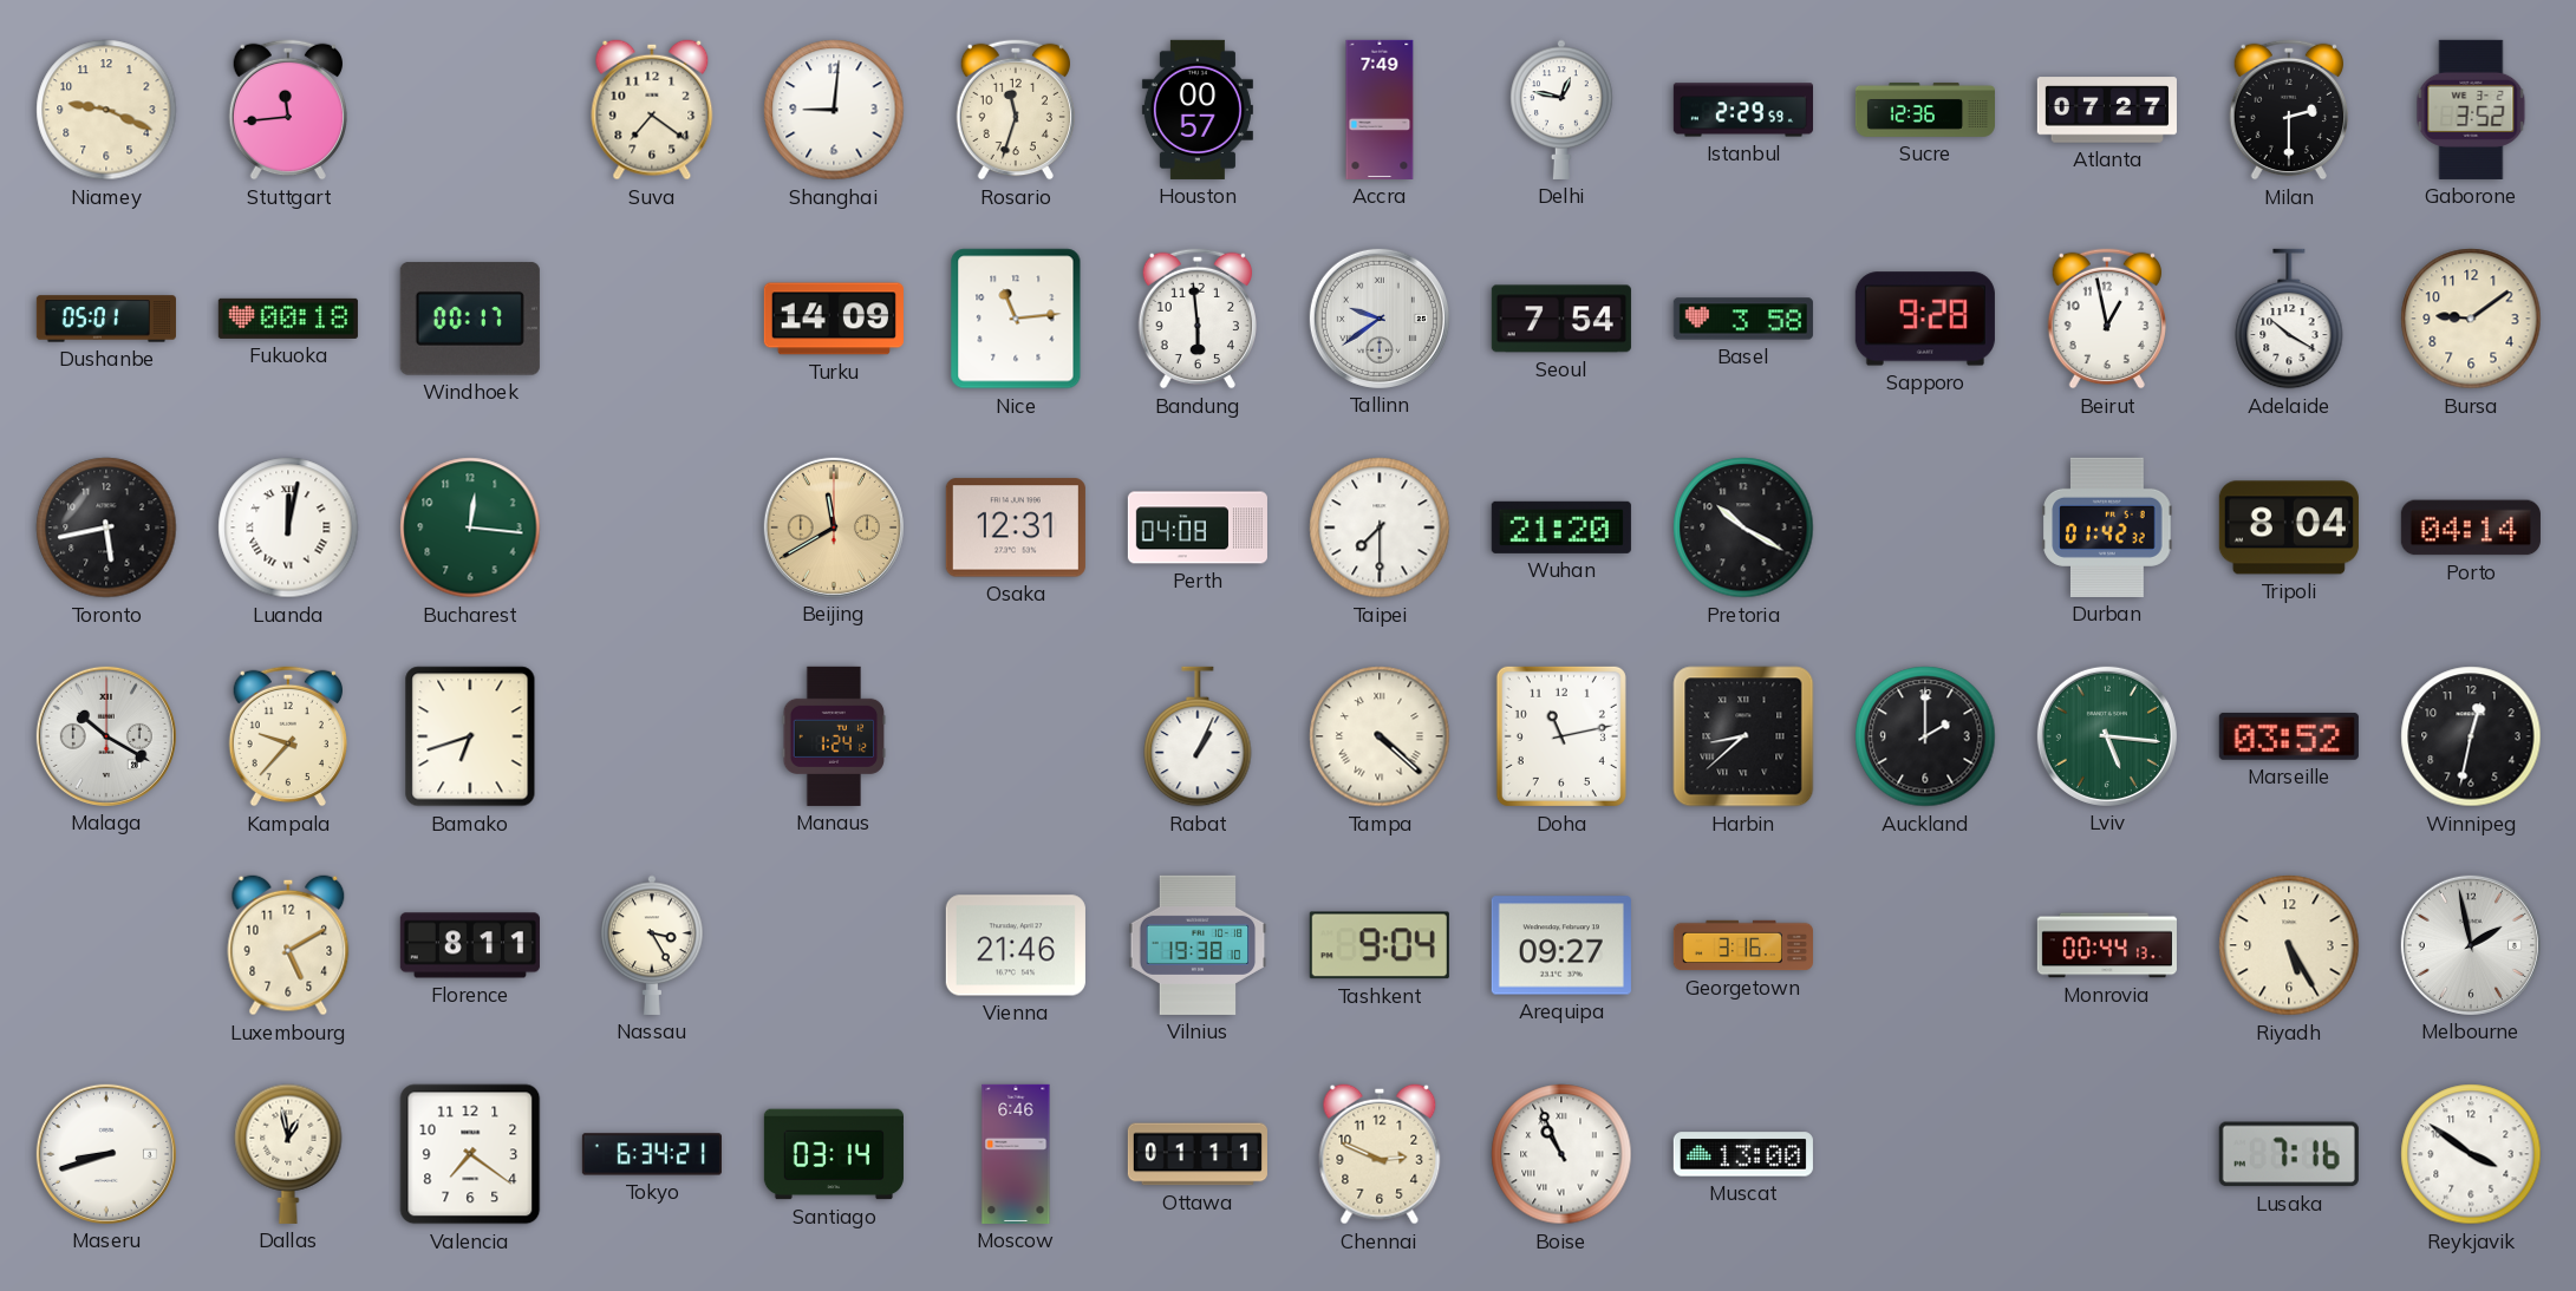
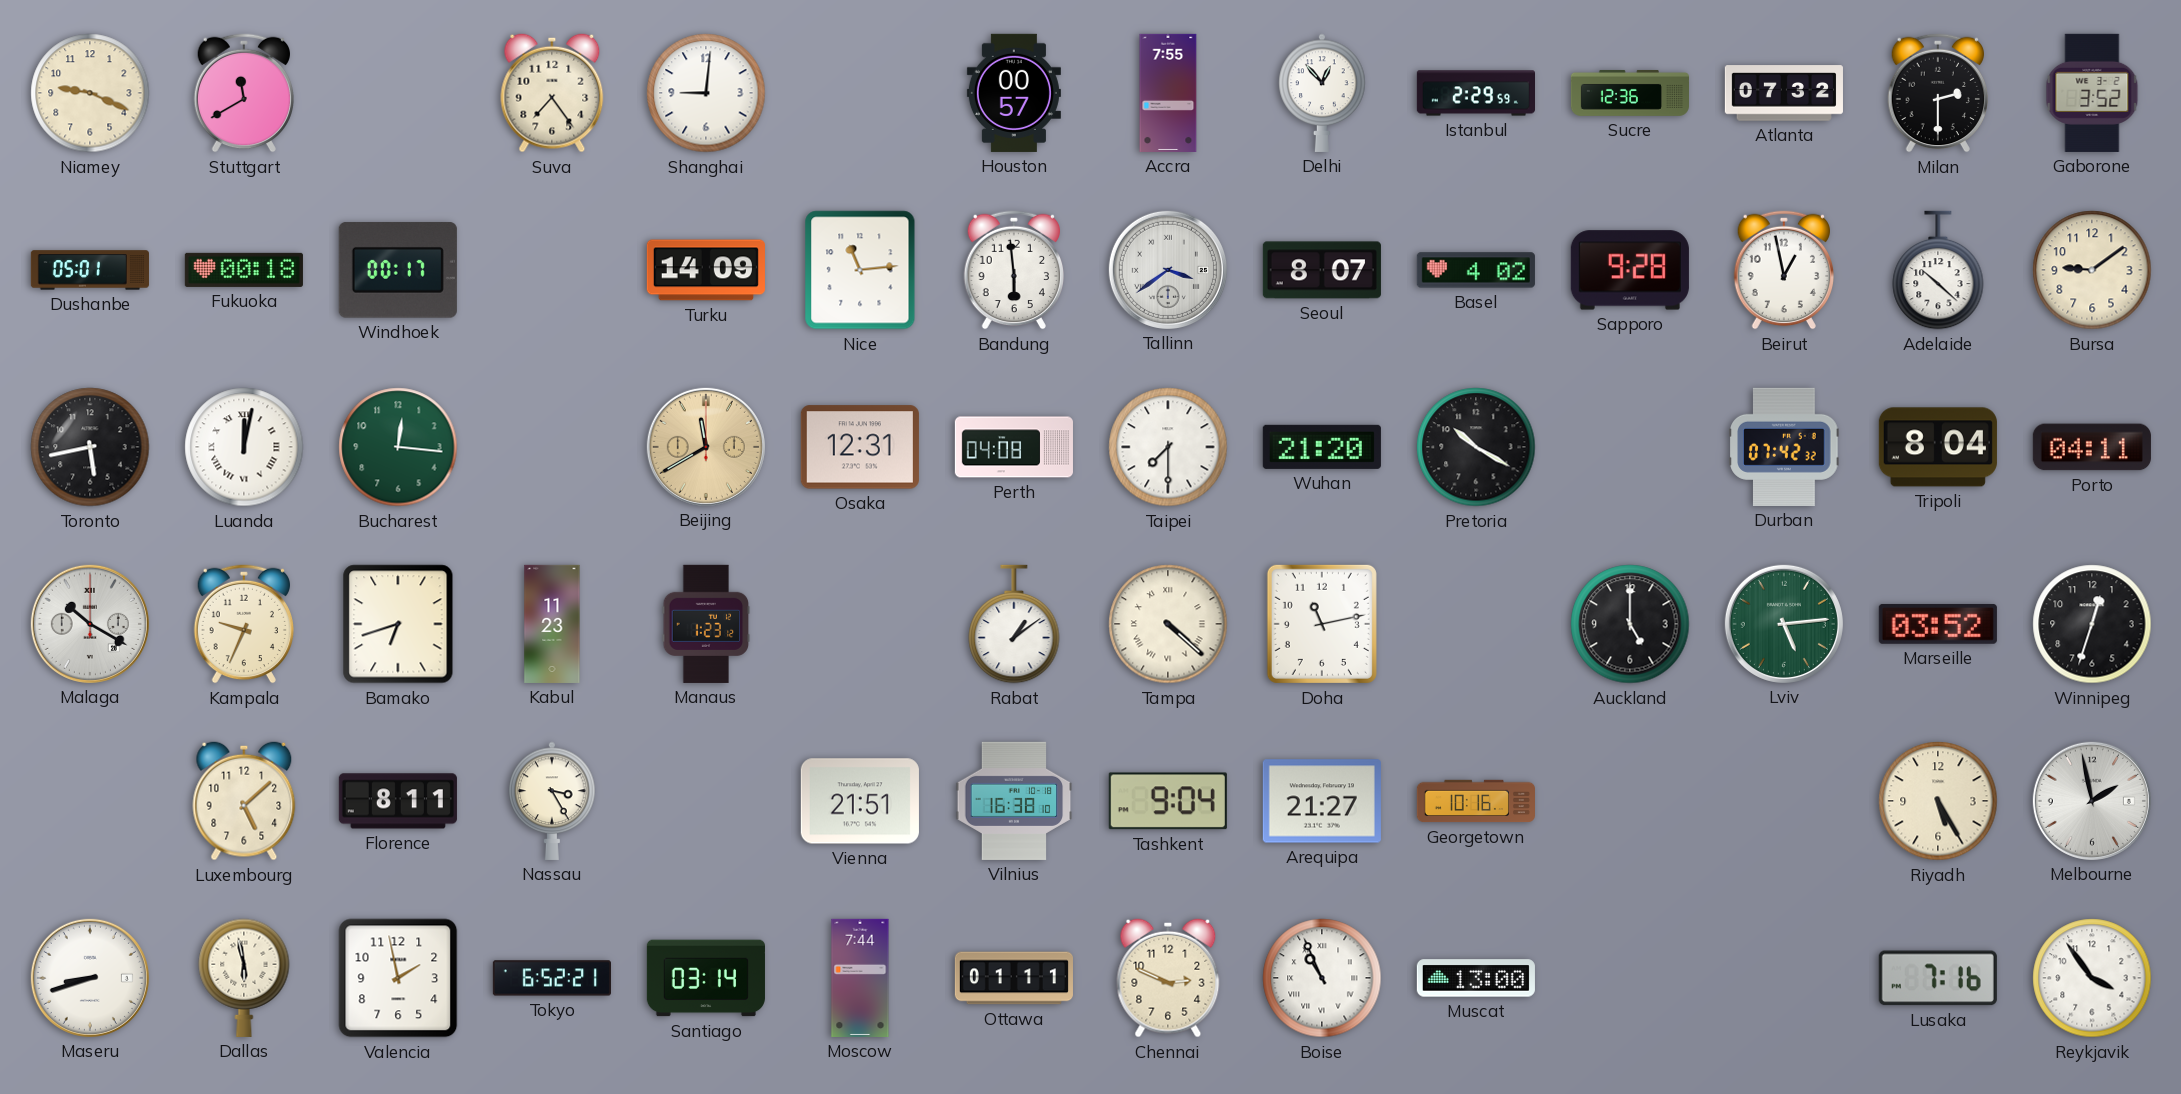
Stuttgart: 11:44 -> 11:40 (243, 93)
Suva: 7:21 -> 7:24 (552, 93)
Rosario: 11:33 -> none (1015, 110)
Accra: 7:49 -> 7:55 (1168, 93)
Delhi: 12:47 -> 12:53 (1322, 93)
Atlanta: 07:27 -> 07:32 (1784, 93)
Tallinn: 9:39 -> 3:39 (1168, 270)
Seoul: 7:54 -> 8:07 (1322, 270)
Basel: 3:58 -> 4:02 (1476, 270)
Adelaide: 10:20 -> 10:22 (1938, 270)
Durban: 01:42 -> 07:42 (1784, 447)
Porto: 04:14 -> 04:11 (2092, 447)
Kampala: 9:37 -> 9:34 (243, 624)
Kabul: none -> 11:23 (552, 624)
Manaus: 1:24 -> 1:23 (706, 624)
Rabat: 1:04 -> 1:09 (1014, 624)
Harbin: 8:38 -> none (1743, 736)
Auckland: 2:00 -> 5:00 (1630, 624)
Lviv: 5:16 -> 5:14 (1784, 624)
Winnipeg: 12:32 -> 12:33 (2092, 624)
Luxembourg: 5:10 -> 5:08 (244, 801)
Vienna: 21:46 -> 21:51 (860, 801)
Vilnius: 19:38 -> 16:38 (1014, 801)
Arequipa: 09:27 -> 21:27 (1322, 801)
Georgetown: 3:16 -> 10:16 (1475, 801)
Monrovia: 00:44 -> none (2107, 945)
Dallas: 12:58 -> 5:58 (244, 978)
Valencia: 7:21 -> 1:58 (398, 978)
Tokyo: 6:34 -> 6:52 (552, 978)
Moscow: 6:46 -> 7:44 (860, 978)
Reykjavik: 3:51 -> 3:54 (2092, 978)
